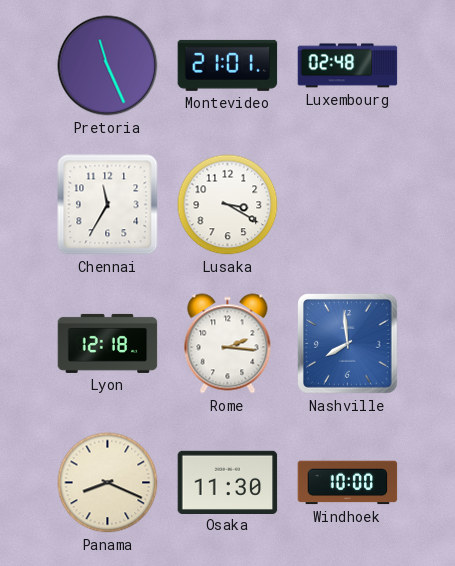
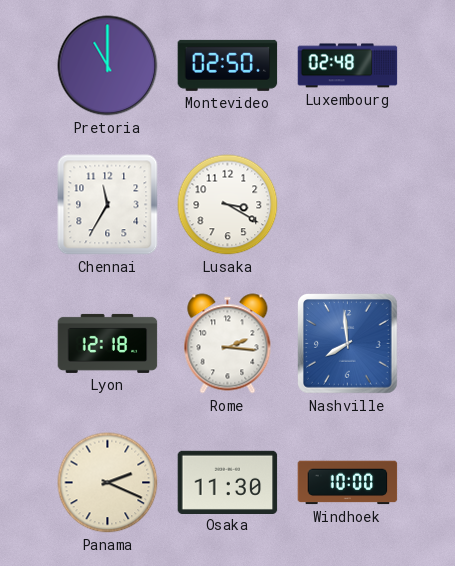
Pretoria: 11:26 -> 11:00 (108, 66)
Montevideo: 21:01 -> 02:50 (228, 65)
Panama: 8:19 -> 2:19 (108, 483)
